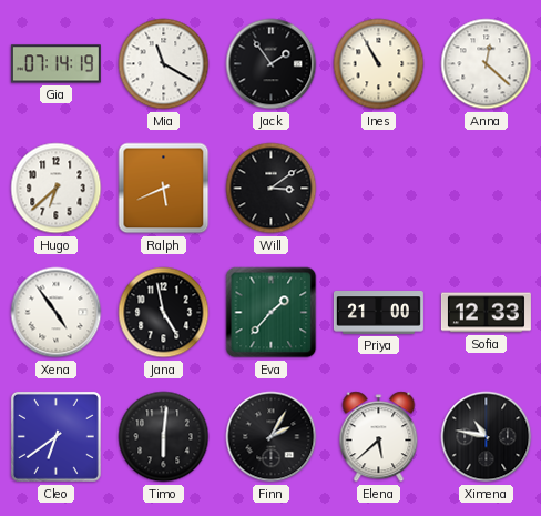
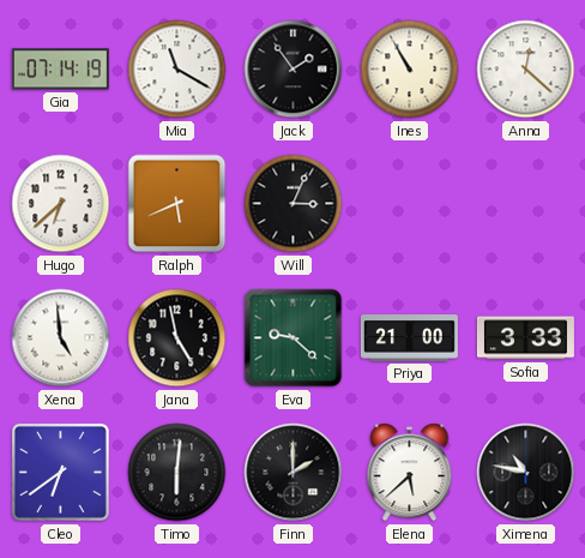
Will: 3:09 -> 3:04 (294, 204)
Xena: 4:54 -> 4:59 (61, 338)
Eva: 1:37 -> 9:22 (294, 338)
Sofia: 12:33 -> 3:33 (525, 338)
Finn: 2:05 -> 2:00 (294, 473)
